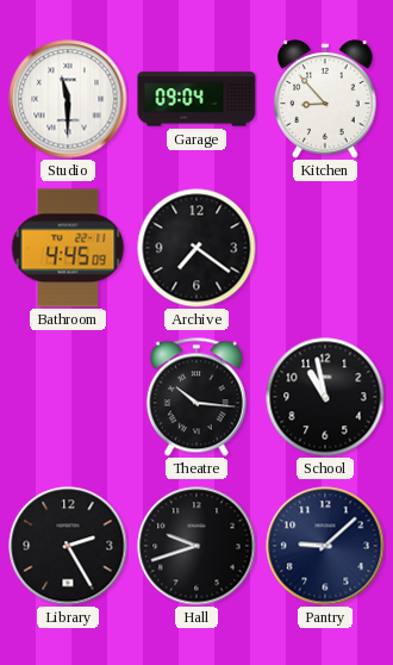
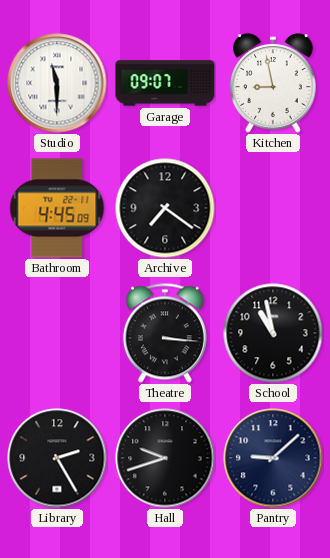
Garage: 09:04 -> 09:07 (165, 83)
Kitchen: 8:53 -> 8:58 (273, 83)
Theatre: 10:16 -> 3:16 (165, 333)
